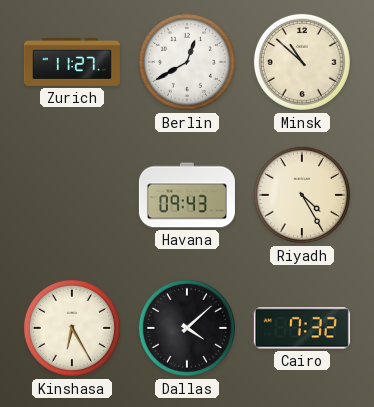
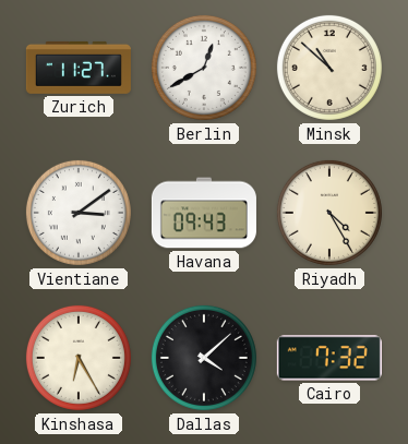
Vientiane: none -> 3:09 (79, 213)
